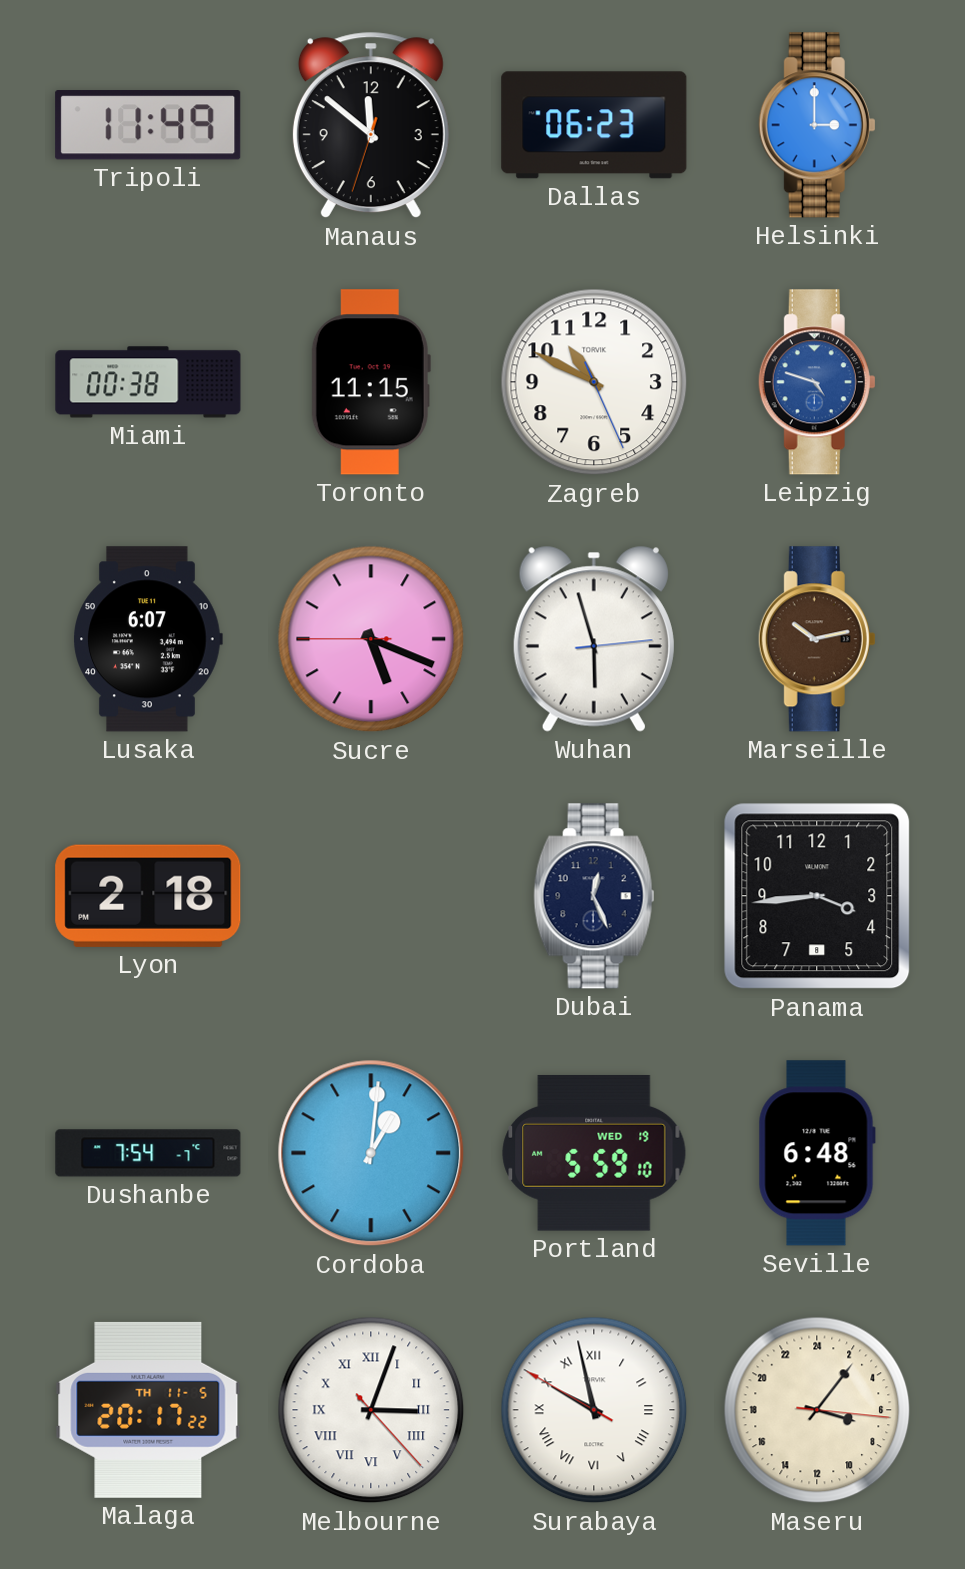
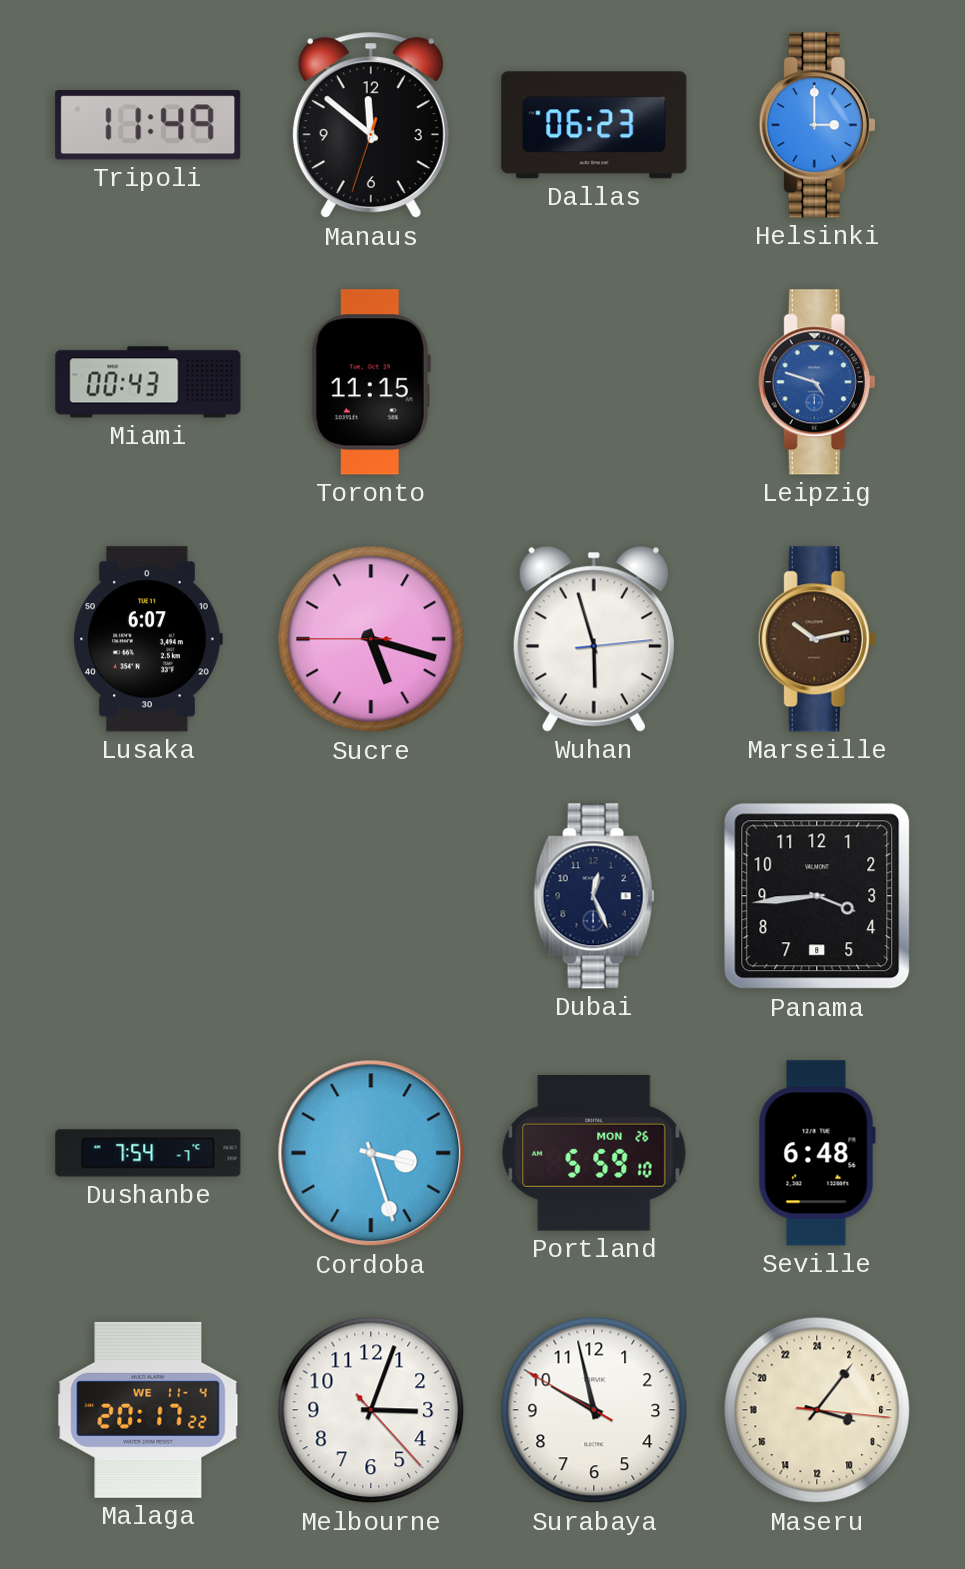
Miami: 00:38 -> 00:43 (148, 382)
Zagreb: 10:49 -> none (594, 382)
Sucre: 5:18 -> 5:17 (371, 639)
Lyon: 2:18 -> none (148, 896)
Cordoba: 1:01 -> 3:27 (371, 1153)
Portland date: WED 19 -> MON 26 (594, 1153)
Malaga date: TH 11-5 -> WE 11-4 (148, 1410)
Melbourne numerals: Roman -> Arabic (371, 1410)
Surabaya numerals: Roman -> Arabic (594, 1410)
